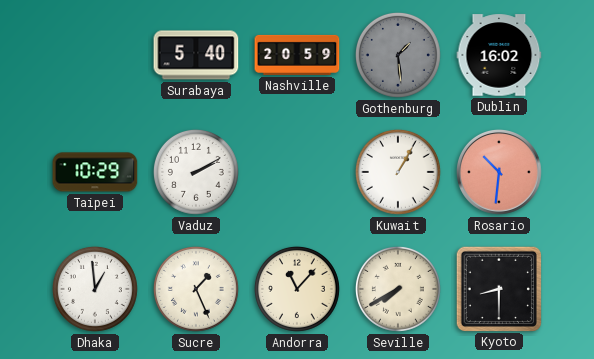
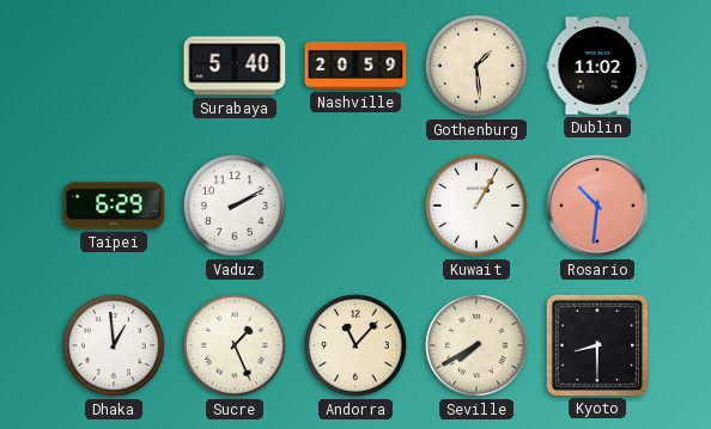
Gothenburg dial: grey -> cream (476, 66)
Dublin: 16:02 -> 11:02 (597, 66)
Taipei: 10:29 -> 6:29 (114, 206)
